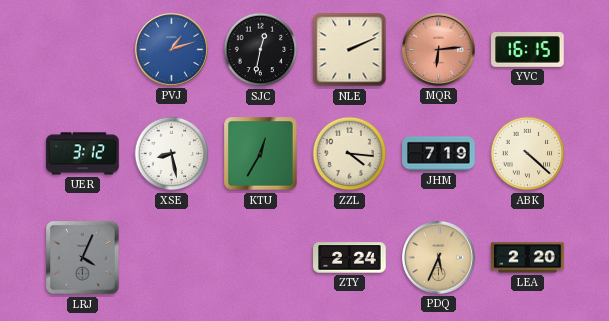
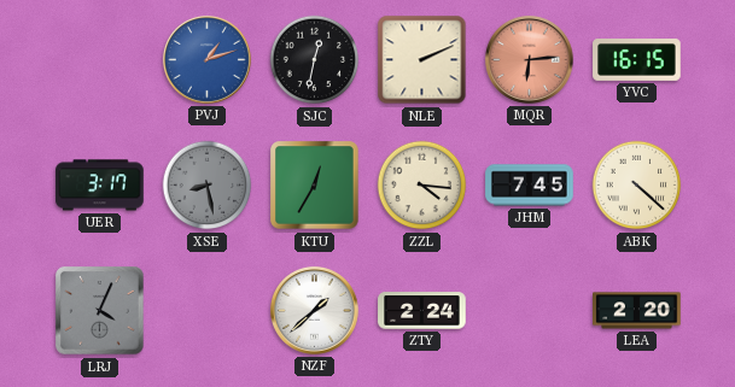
UER: 3:12 -> 3:17 (100, 186)
XSE dial: white -> grey (208, 186)
JHM: 7:19 -> 7:45 (530, 186)
NZF: none -> 1:38 (314, 310)
PDQ: 5:34 -> none (438, 257)
